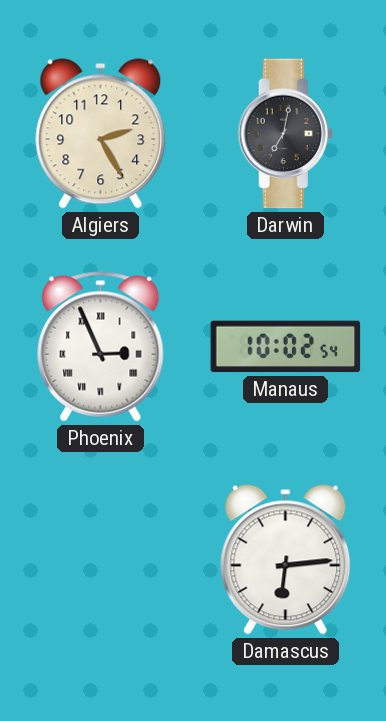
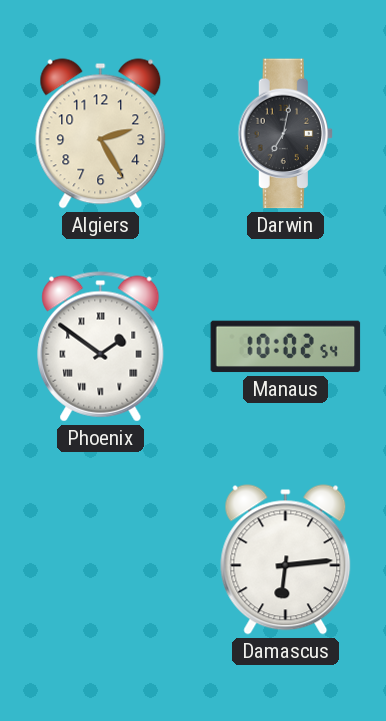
Phoenix: 2:56 -> 1:51 (101, 347)
